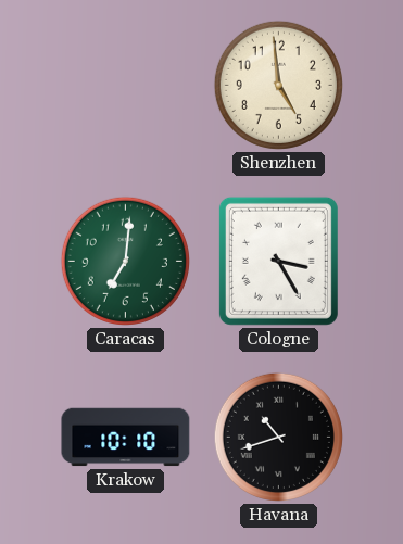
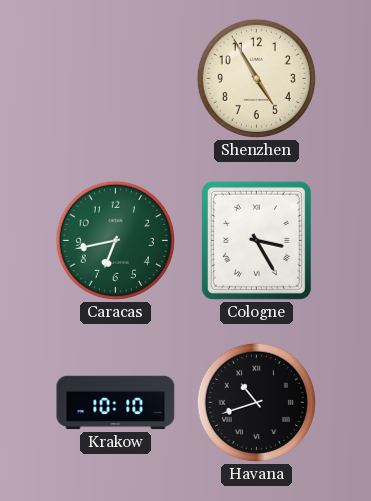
Shenzhen: 4:59 -> 4:55 (256, 78)
Caracas: 7:01 -> 6:43 (115, 240)
